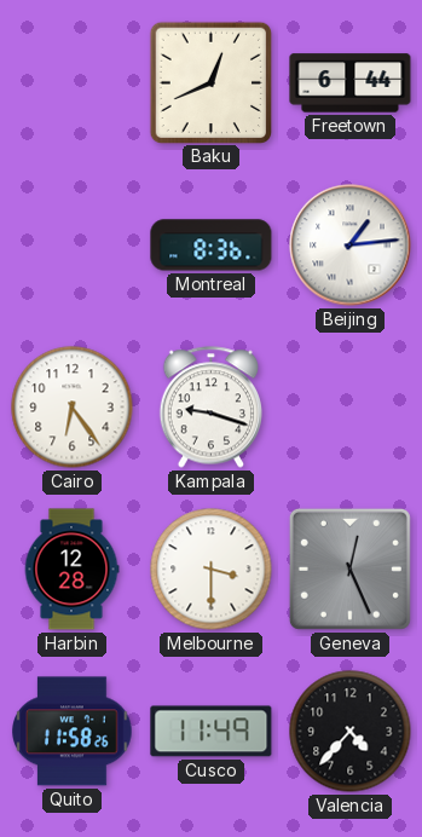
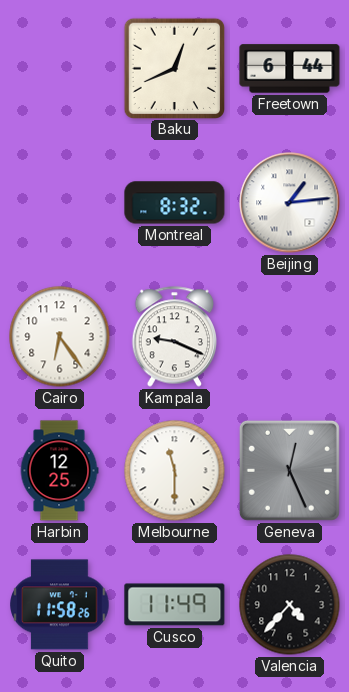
Montreal: 8:36 -> 8:32 (175, 203)
Kampala: 9:18 -> 9:19 (174, 337)
Harbin: 12:28 -> 12:25 (59, 471)
Melbourne: 3:30 -> 11:30 (175, 471)
